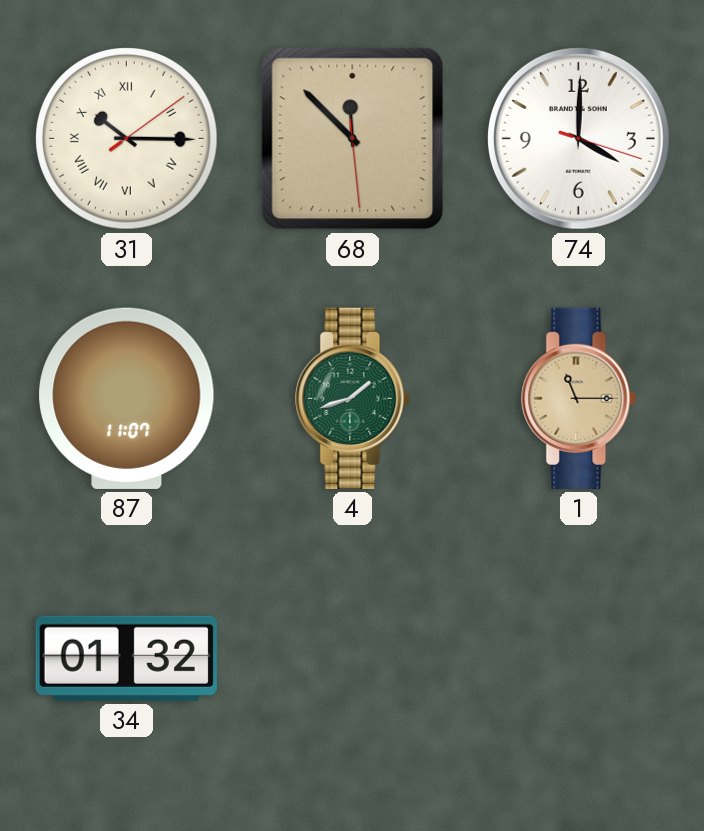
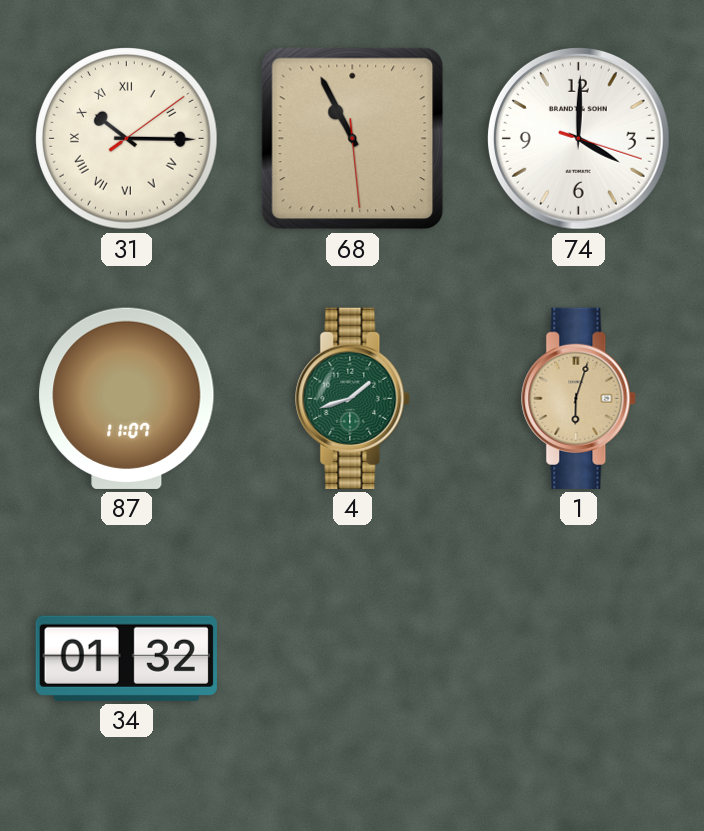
68: 11:52 -> 10:55 (353, 139)
1: 11:15 -> 6:03 (579, 398)
